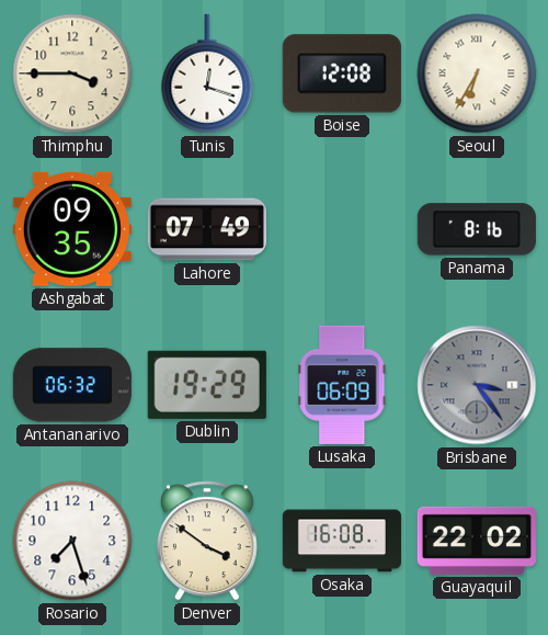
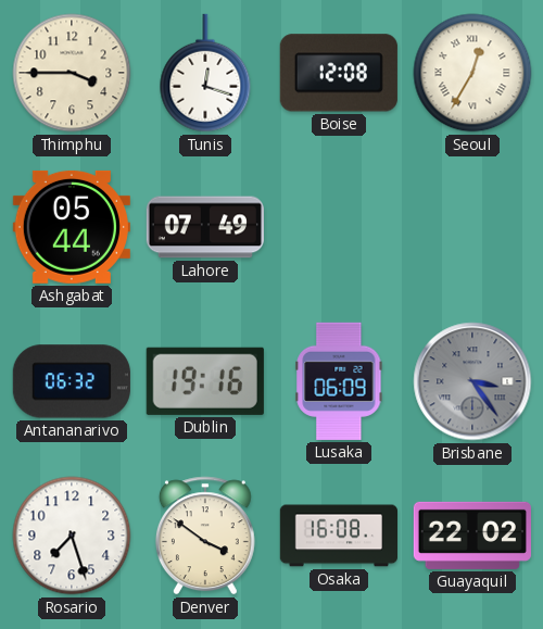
Seoul: 6:35 -> 12:35 (472, 73)
Ashgabat: 09:35 -> 05:44 (72, 227)
Panama: 8:16 -> none (477, 229)
Dublin: 19:29 -> 19:16 (205, 381)
